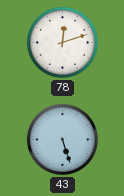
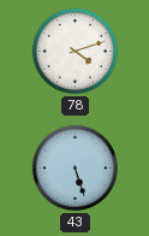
78: 12:12 -> 4:12 (74, 51)
